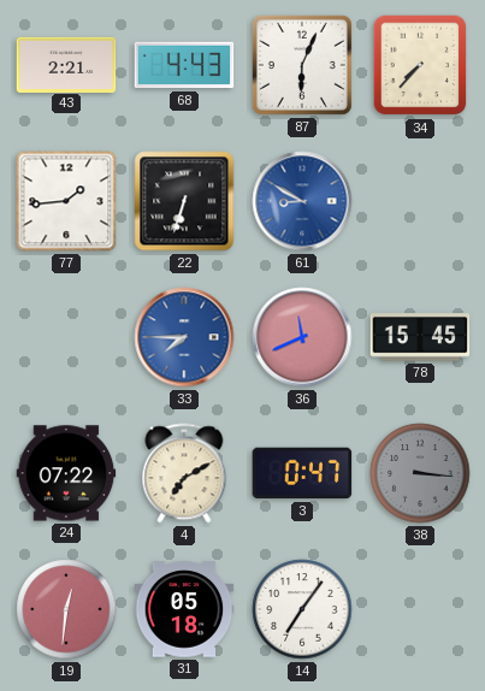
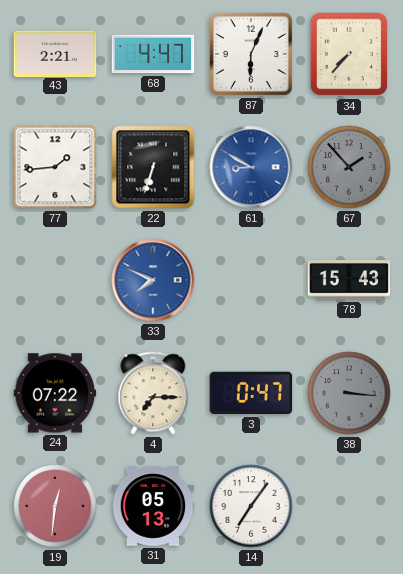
68: 4:43 -> 4:47 (153, 54)
67: none -> 1:53 (349, 167)
33: 7:45 -> 7:49 (153, 280)
36: 11:41 -> none (302, 337)
78: 15:45 -> 15:43 (349, 280)
4: 7:10 -> 7:15 (153, 393)
31: 05:18 -> 05:13 (153, 506)
